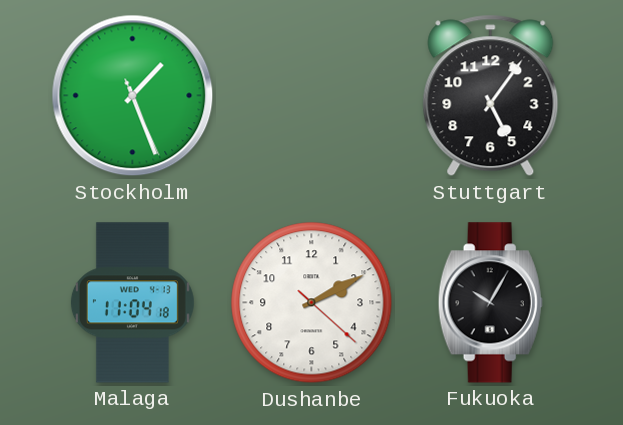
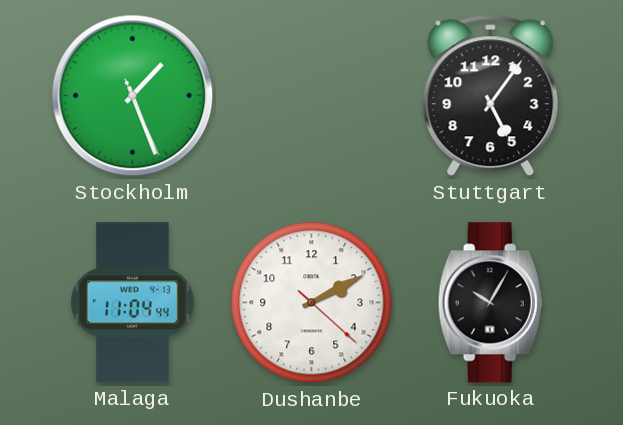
Malaga: 11:04:18 -> 11:04:44 (132, 303)
